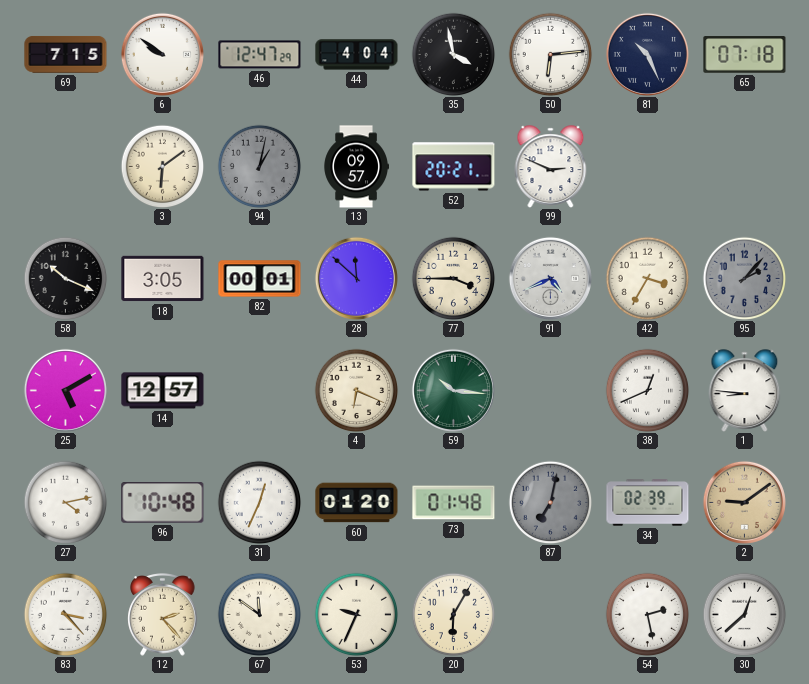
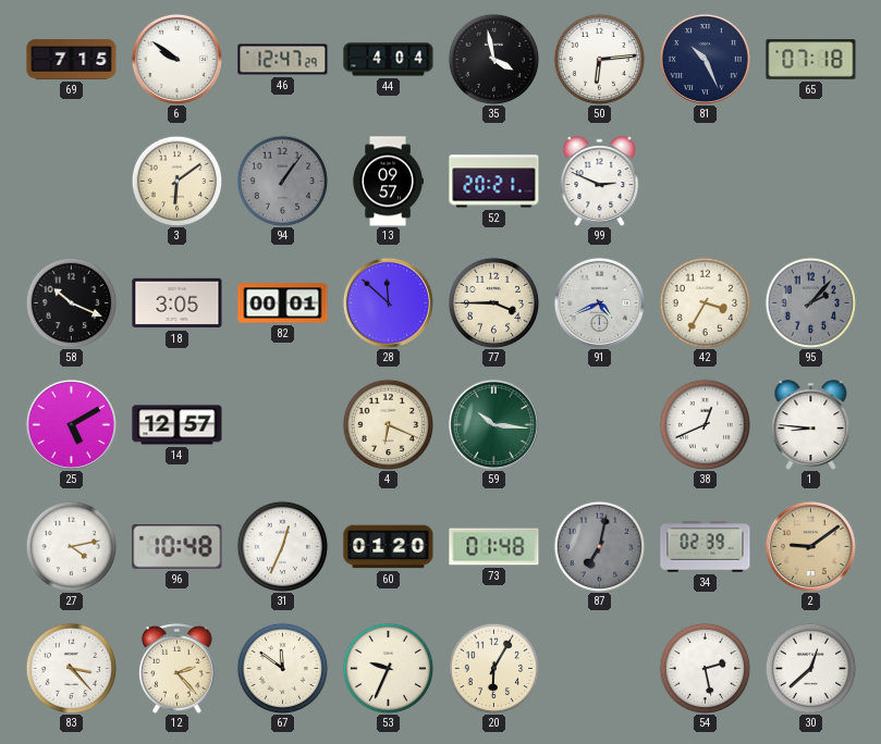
94: 1:02 -> 1:06 (282, 181)
